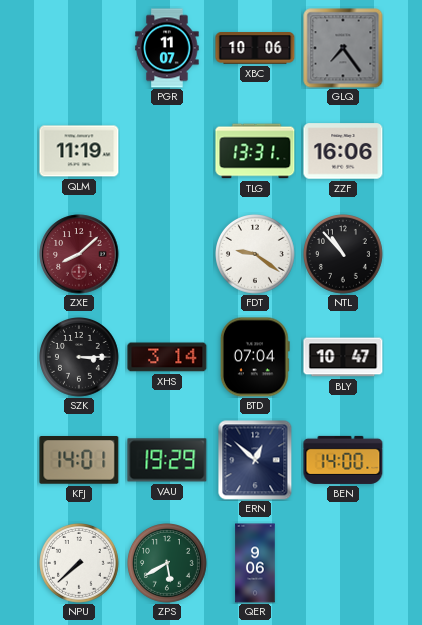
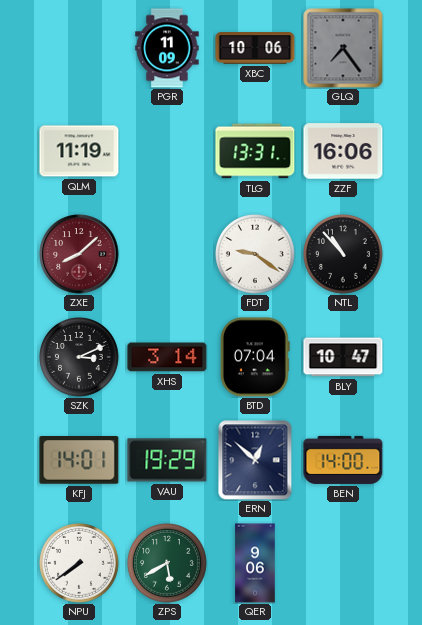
PGR: 11:07 -> 11:09 (167, 48)
SZK: 3:15 -> 3:11 (80, 358)
NPU: 7:38 -> 7:39 (80, 564)
